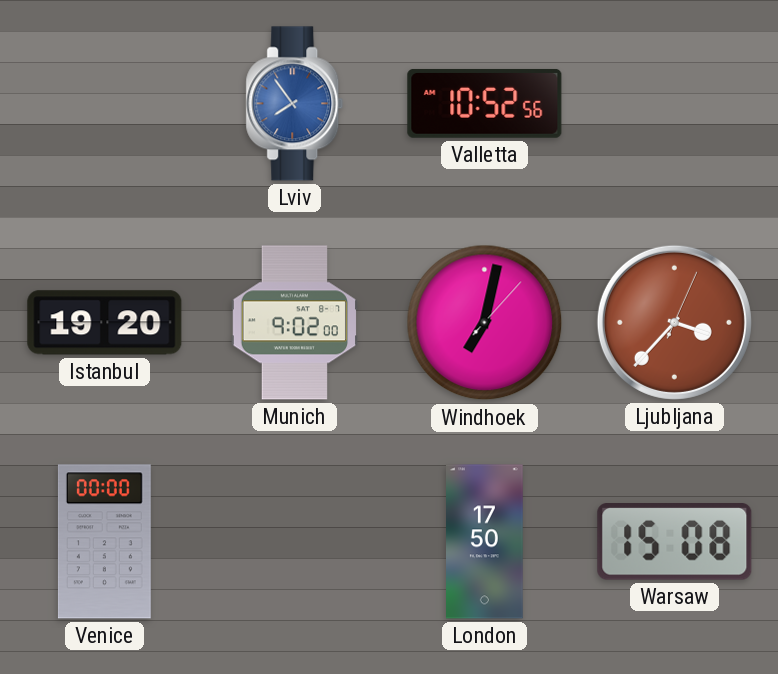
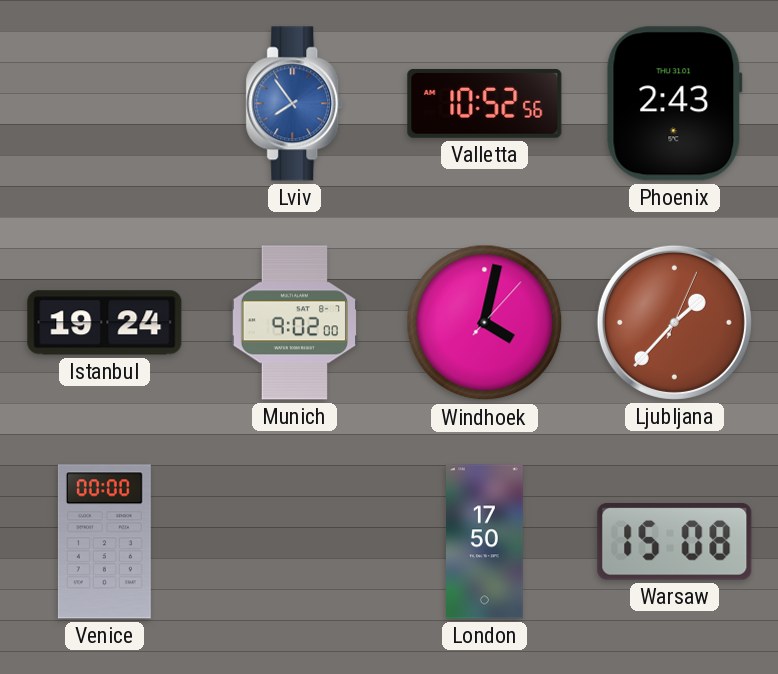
Phoenix: none -> 2:43 (675, 104)
Istanbul: 19:20 -> 19:24 (105, 323)
Windhoek: 7:02 -> 4:02 (485, 323)
Ljubljana: 3:37 -> 1:37 (674, 322)
